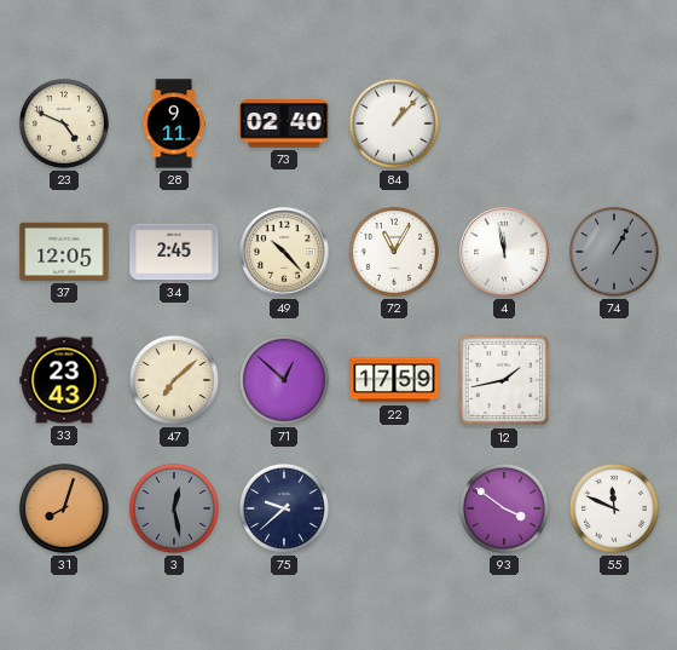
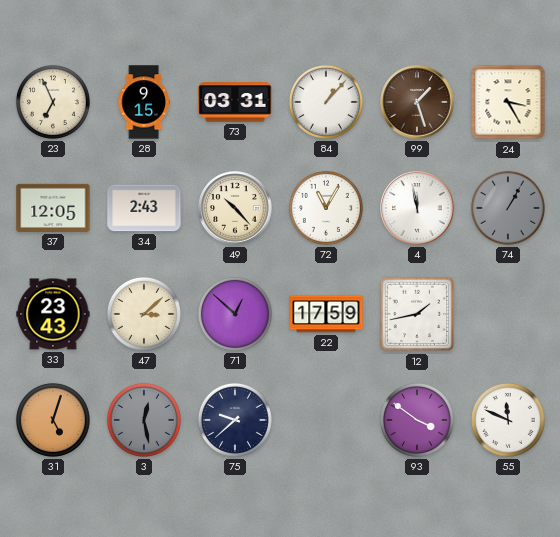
23: 4:49 -> 6:56 (53, 102)
28: 9:11 -> 9:15 (144, 102)
73: 02:40 -> 03:31 (235, 102)
99: none -> 1:27 (417, 102)
24: none -> 3:25 (508, 102)
34: 2:45 -> 2:43 (144, 208)
47: 7:08 -> 3:08 (144, 314)
31: 8:03 -> 5:03 (53, 420)
